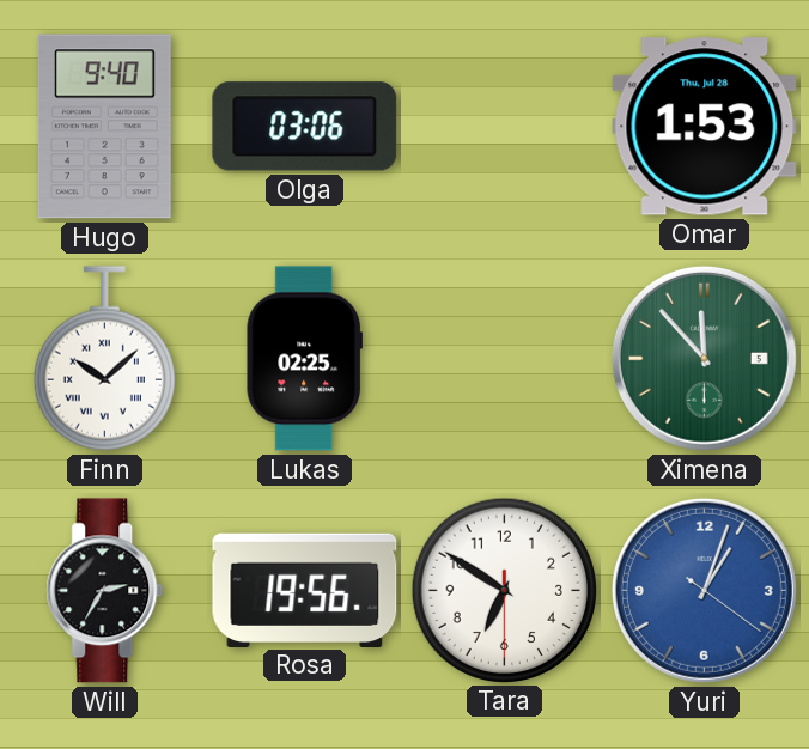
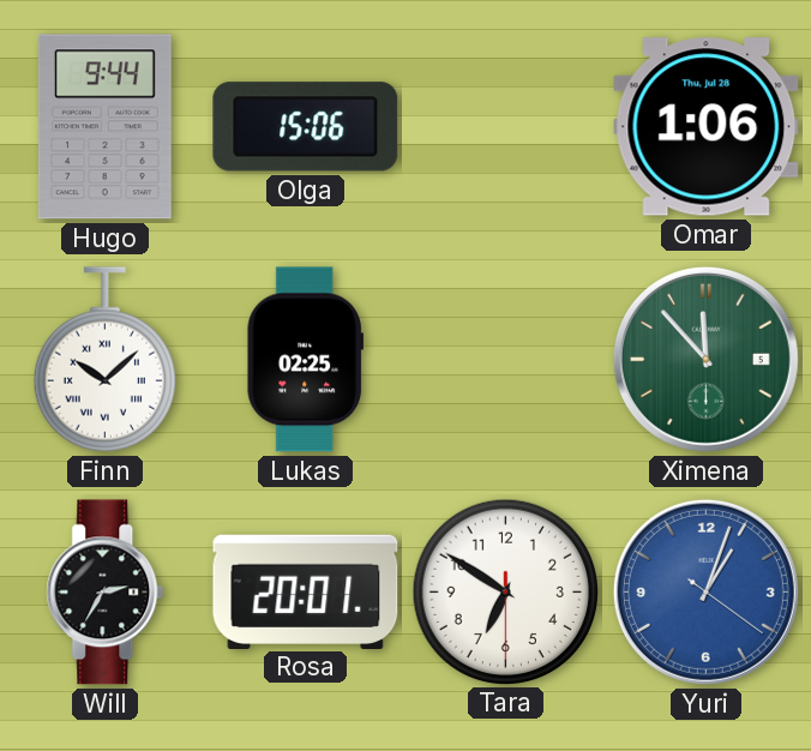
Hugo: 9:40 -> 9:44 (104, 127)
Olga: 03:06 -> 15:06 (306, 127)
Omar: 1:53 -> 1:06 (707, 127)
Rosa: 19:56 -> 20:01 (306, 591)
